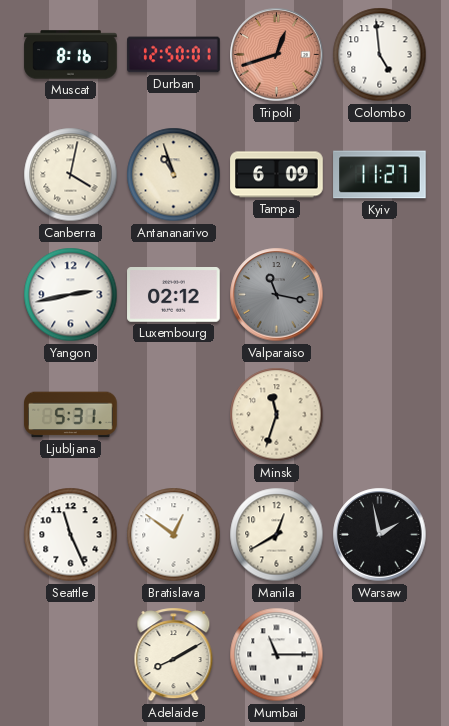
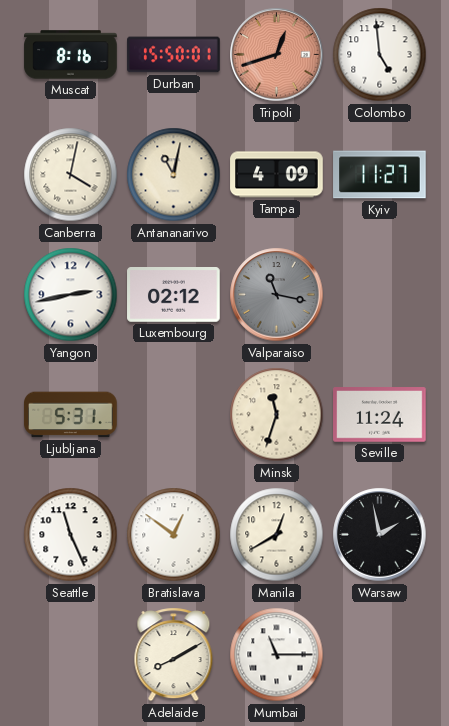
Durban: 12:50 -> 15:50 (174, 55)
Antananarivo: 10:57 -> 11:02 (174, 175)
Tampa: 6:09 -> 4:09 (277, 175)
Seville: none -> 11:24 (380, 415)
